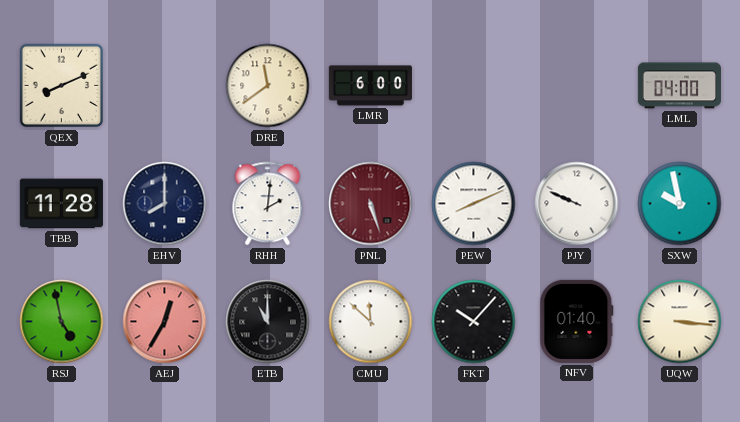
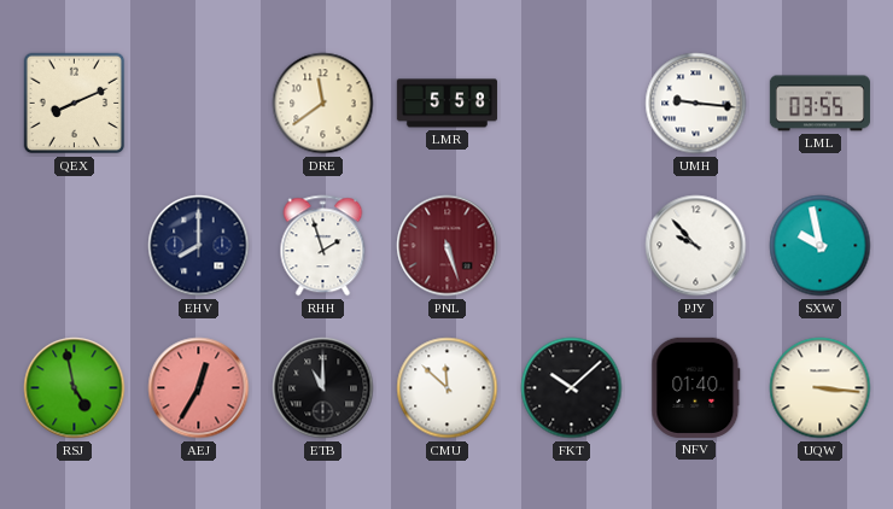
LMR: 6:00 -> 5:58 (446, 104)
UMH: none -> 9:16 (696, 104)
LML: 04:00 -> 03:55 (819, 104)
TBB: 11:28 -> none (61, 204)
RHH: 2:01 -> 1:57 (323, 246)
PEW: 8:11 -> none (474, 204)
PJY: 9:49 -> 9:53 (696, 246)
FKT: 10:07 -> 10:08 (572, 388)
